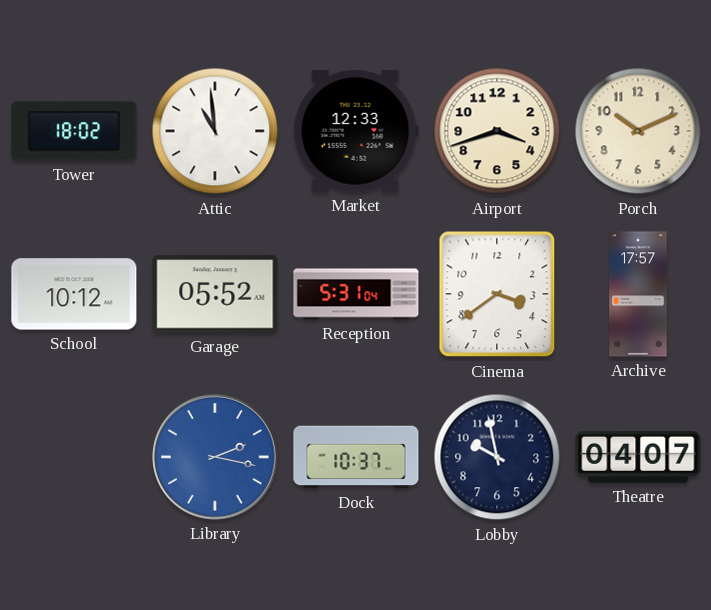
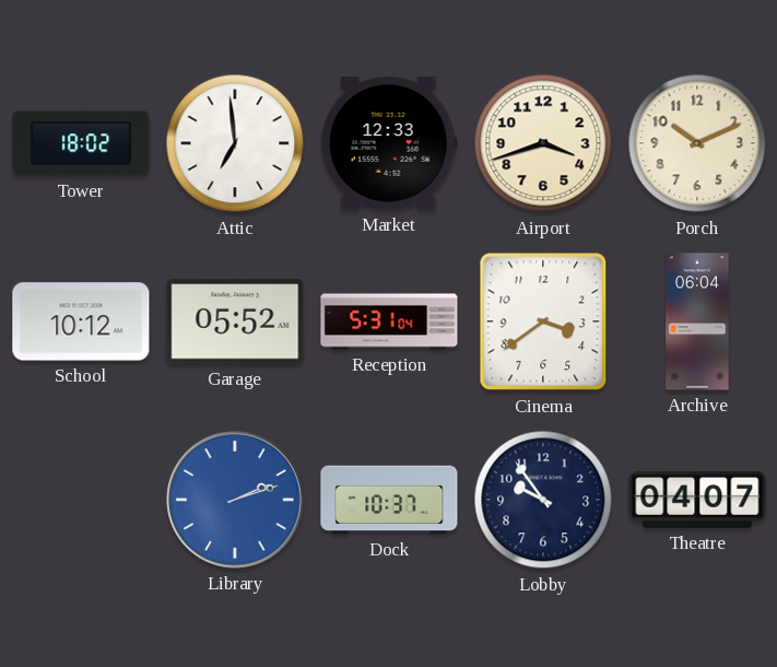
Attic: 10:59 -> 6:59 (235, 143)
Archive: 17:57 -> 06:04 (697, 321)
Library: 2:17 -> 2:12 (235, 500)
Lobby: 9:58 -> 9:54 (543, 500)
